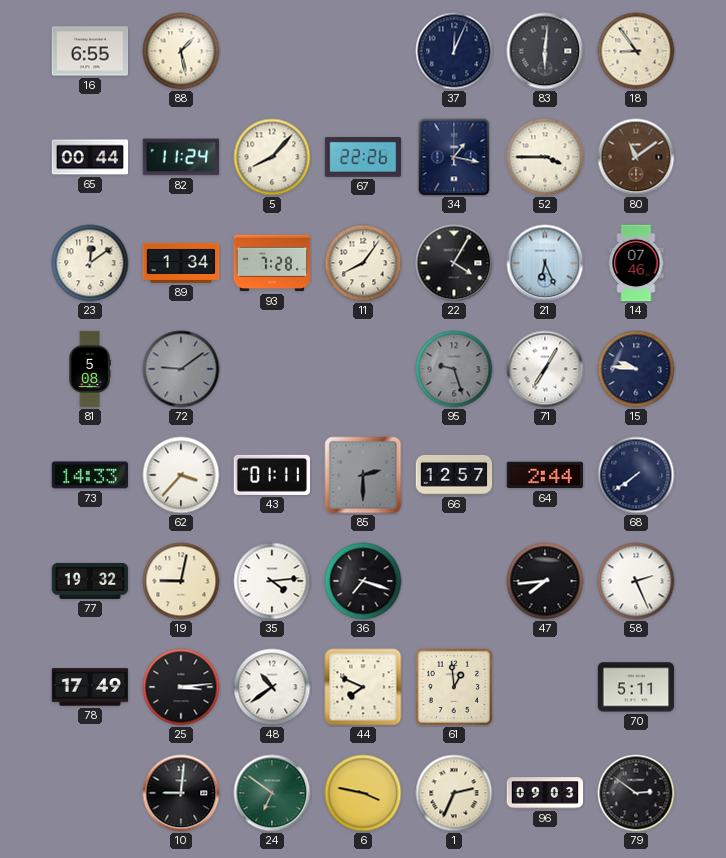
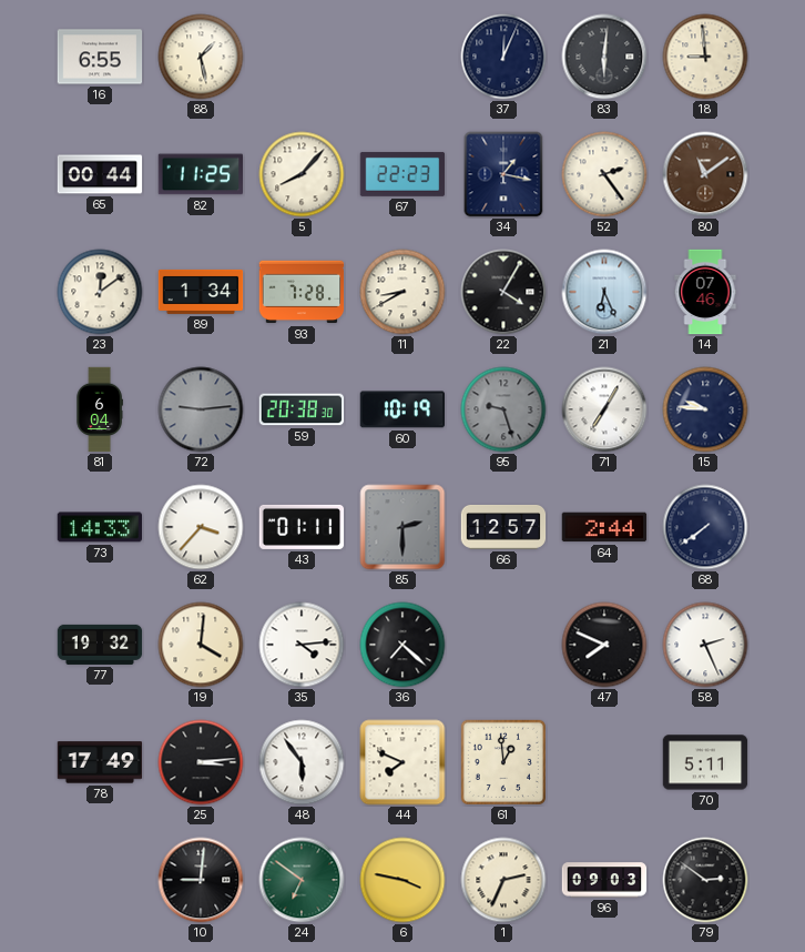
18: 8:54 -> 8:59 (705, 57)
82: 11:24 -> 11:25 (200, 174)
67: 22:26 -> 22:23 (402, 174)
52: 3:45 -> 2:24 (604, 174)
11: 8:06 -> 8:40 (402, 292)
81: 5:08 -> 6:04 (100, 409)
72: 9:09 -> 9:14 (201, 409)
59: none -> 20:38 (302, 409)
60: none -> 10:19 (401, 409)
19: 9:02 -> 4:01 (201, 645)
36: 7:18 -> 7:22 (402, 645)
47: 7:44 -> 7:49 (604, 645)
48: 10:39 -> 5:54 (302, 762)
